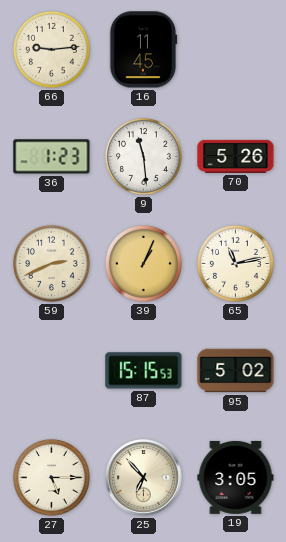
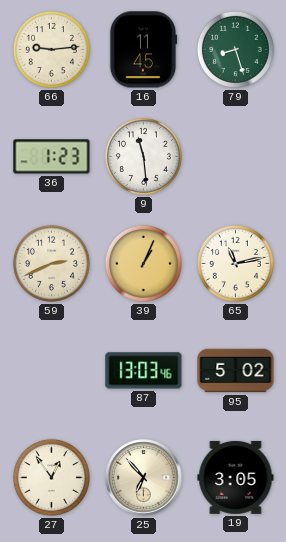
79: none -> 8:27 (235, 49)
70: 5:26 -> none (236, 156)
87: 15:15 -> 13:03 (144, 371)
27: 5:15 -> 12:54 (51, 477)
